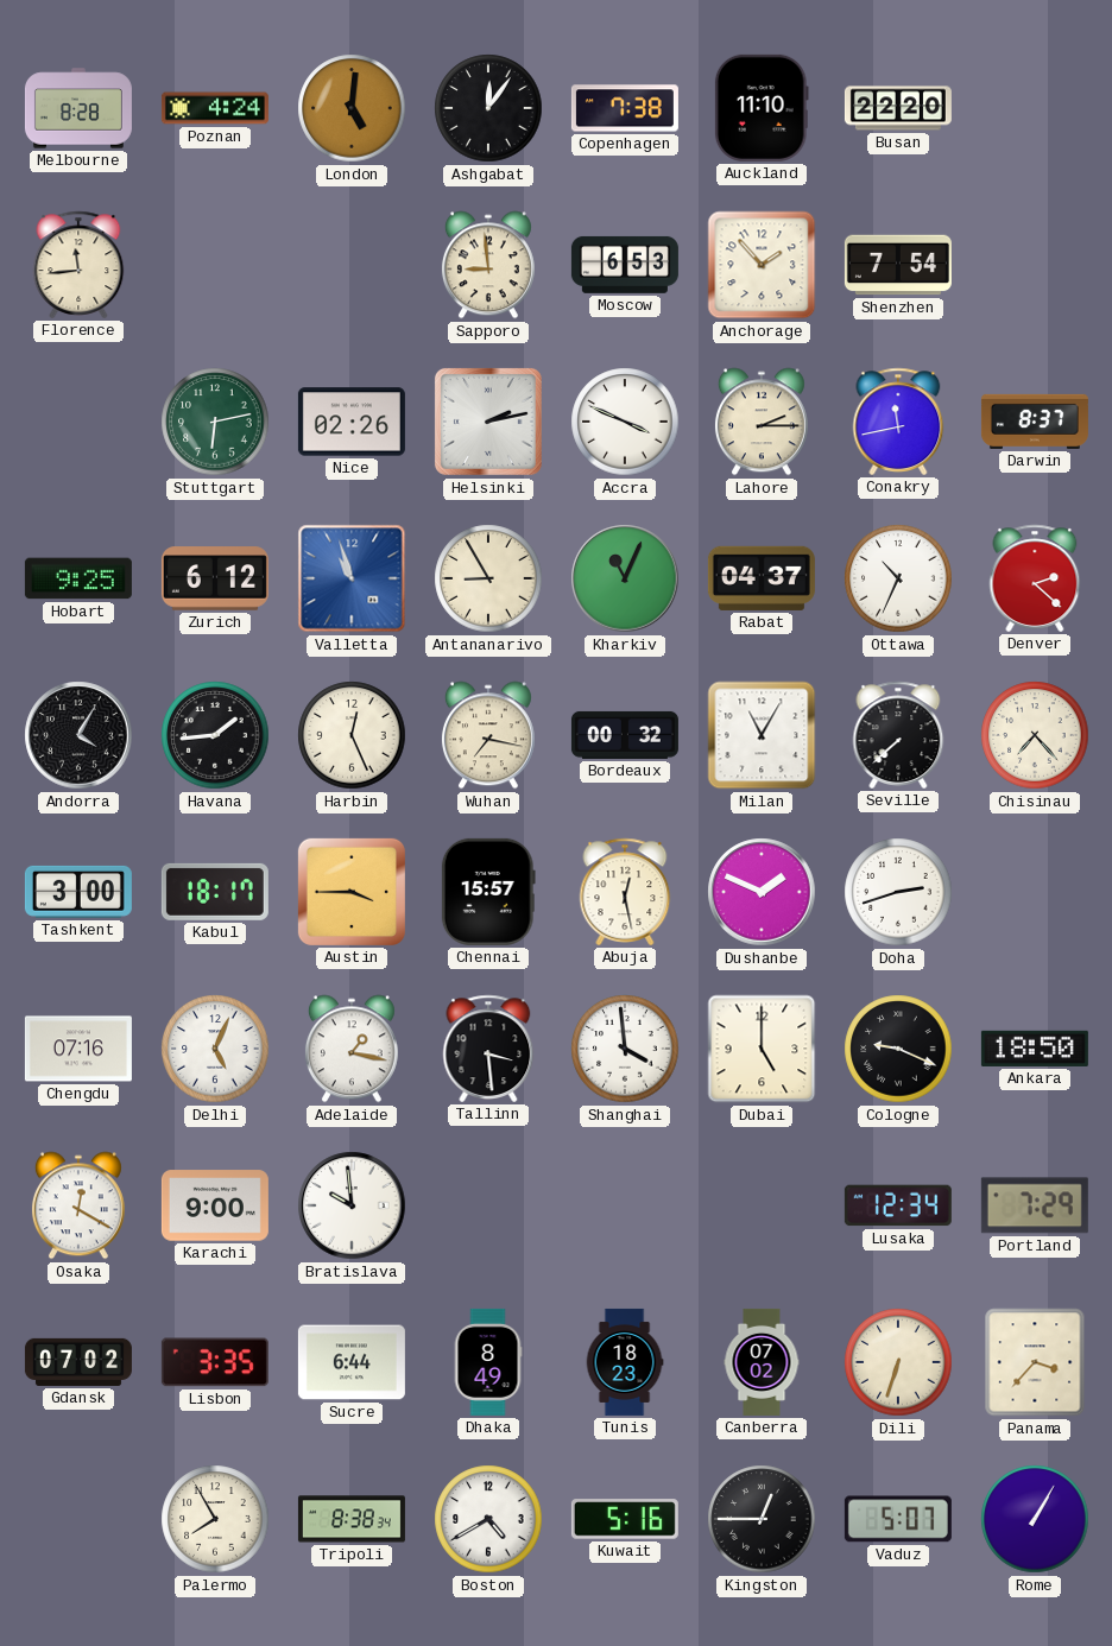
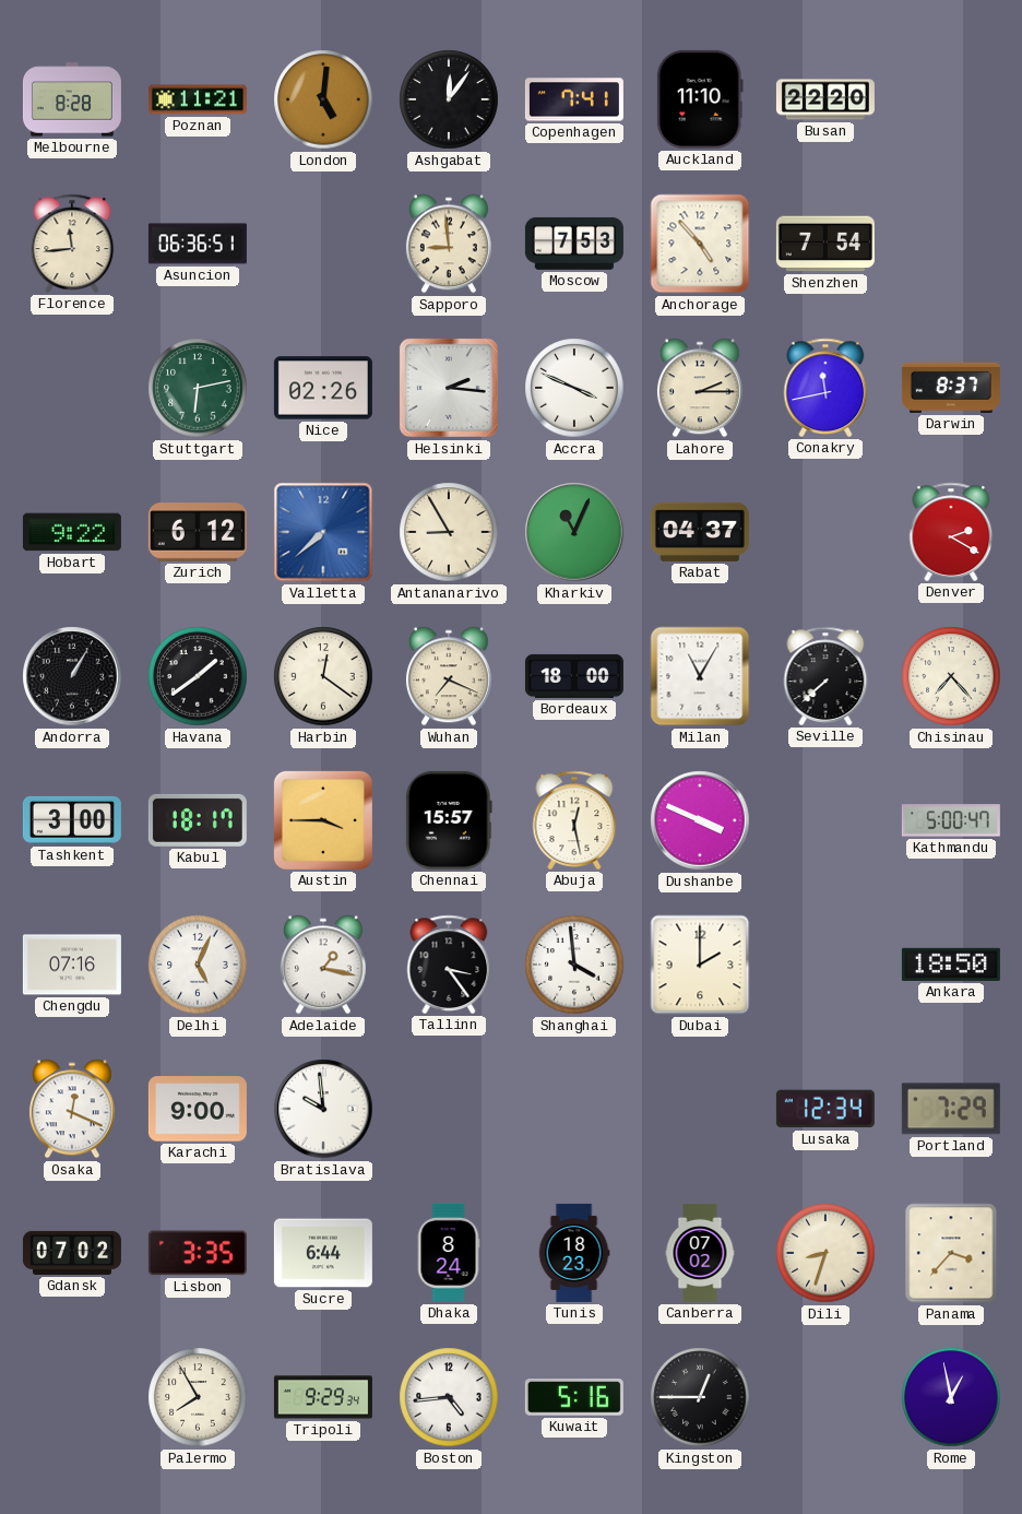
Poznan: 4:24 -> 11:21 (198, 99)
Copenhagen: 7:38 -> 7:41 (574, 99)
Asuncion: none -> 06:36 (198, 244)
Moscow: 6:53 -> 7:53 (574, 244)
Anchorage: 1:53 -> 4:53 (700, 244)
Helsinki: 2:13 -> 2:16 (449, 388)
Hobart: 9:25 -> 9:22 (72, 532)
Valletta: 10:57 -> 7:38 (323, 532)
Ottawa: 10:34 -> none (898, 578)
Denver: 2:22 -> 2:20 (951, 532)
Andorra: 4:05 -> 1:05 (72, 676)
Havana: 1:44 -> 1:39 (198, 676)
Harbin: 12:26 -> 12:21 (323, 676)
Wuhan: 7:17 -> 7:19 (449, 676)
Bordeaux: 00:32 -> 18:00 (574, 676)
Dushanbe: 1:49 -> 3:49 (700, 820)
Doha: 2:42 -> none (898, 892)
Kathmandu: none -> 5:00 (951, 820)
Tallinn: 3:29 -> 3:24 (449, 965)
Dubai: 5:00 -> 2:00 (700, 965)
Cologne: 9:19 -> none (898, 1049)
Osaka: 12:20 -> 12:19 (72, 1109)
Dhaka: 8:49 -> 8:24 (449, 1253)
Dili: 6:33 -> 8:33 (825, 1253)
Tripoli: 8:38 -> 9:29 (323, 1397)
Boston: 4:40 -> 4:44 (449, 1397)
Vaduz: 5:07 -> none (898, 1519)
Rome: 1:05 -> 12:58 (951, 1397)
